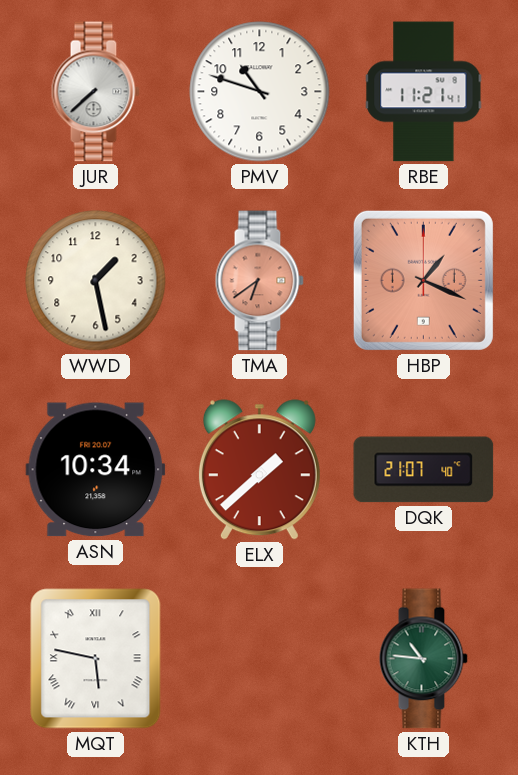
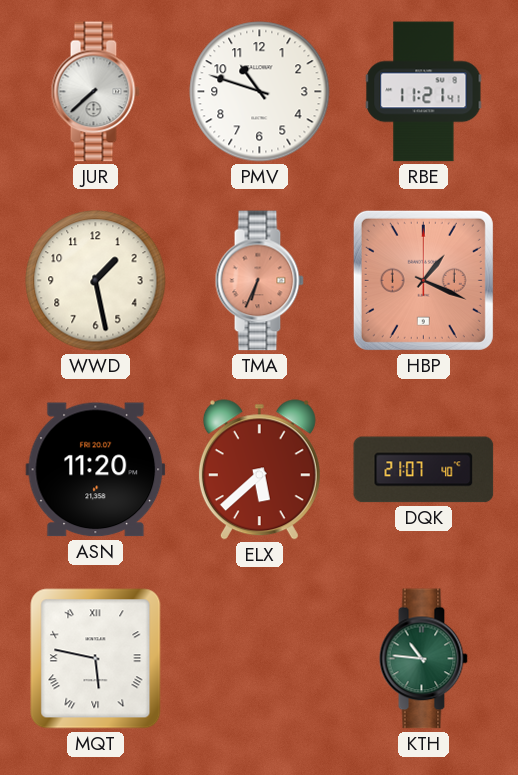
TMA: 6:39 -> 6:34 (259, 281)
ASN: 10:34 -> 11:20 (96, 470)
ELX: 1:38 -> 5:38 (259, 470)
